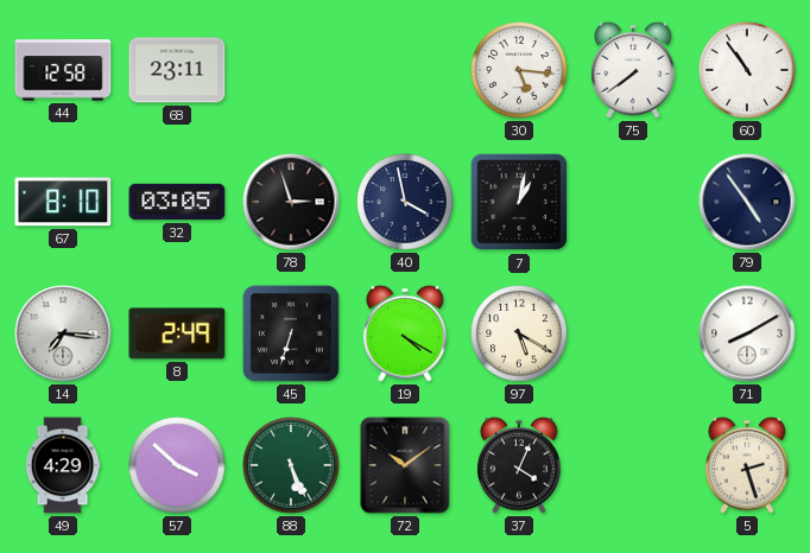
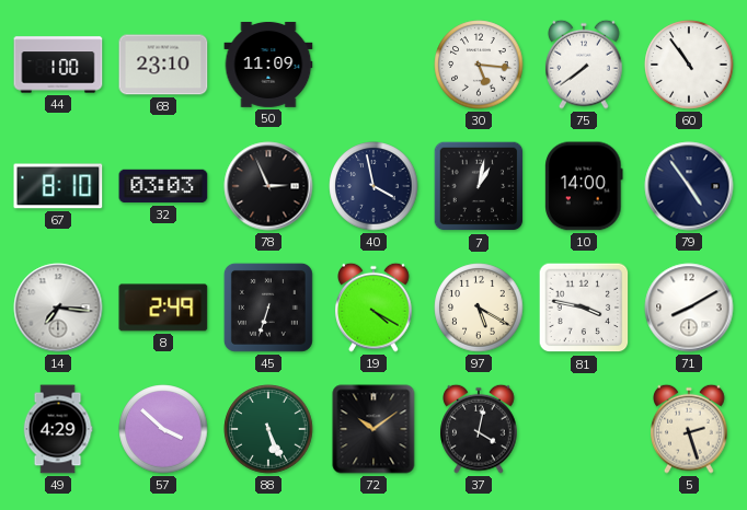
44: 12:58 -> 1:00 (58, 65)
68: 23:11 -> 23:10 (163, 65)
50: none -> 11:09 (268, 65)
32: 03:05 -> 03:03 (163, 186)
78: 2:57 -> 2:56 (268, 186)
10: none -> 14:00 (584, 186)
81: none -> 3:47 (584, 308)
37: 4:04 -> 4:02 (479, 429)
